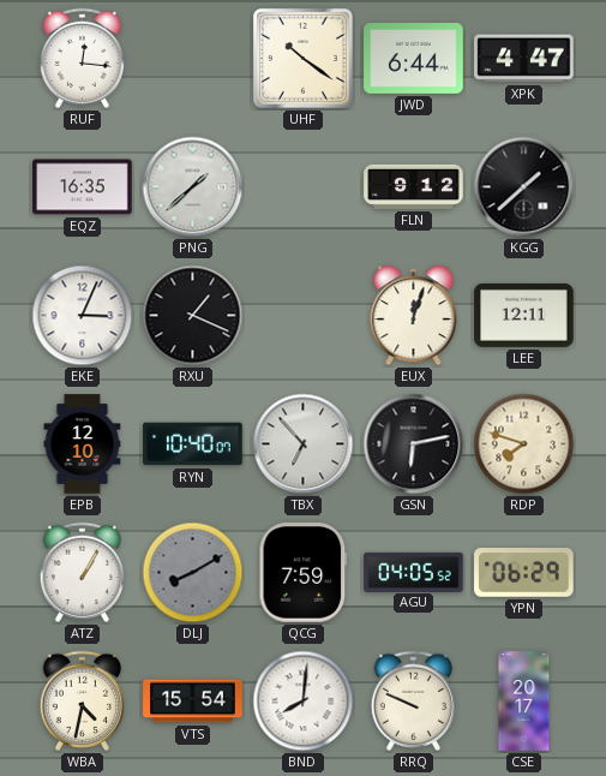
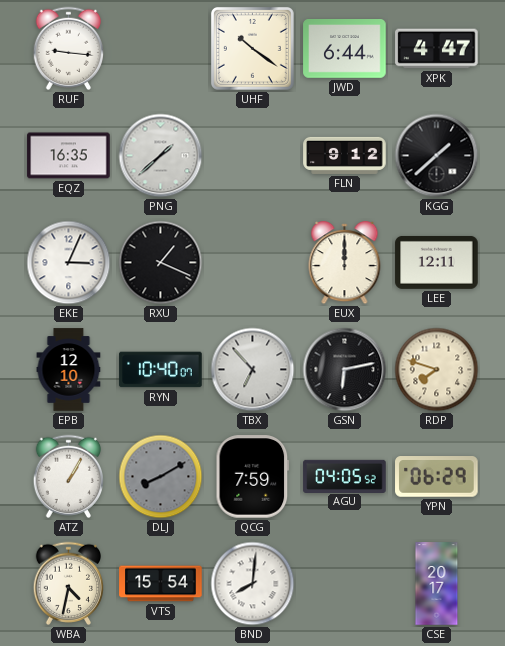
RUF: 12:16 -> 9:16 (68, 48)
EUX: 12:03 -> 12:00 (345, 263)
RRQ: 9:49 -> none (413, 700)
